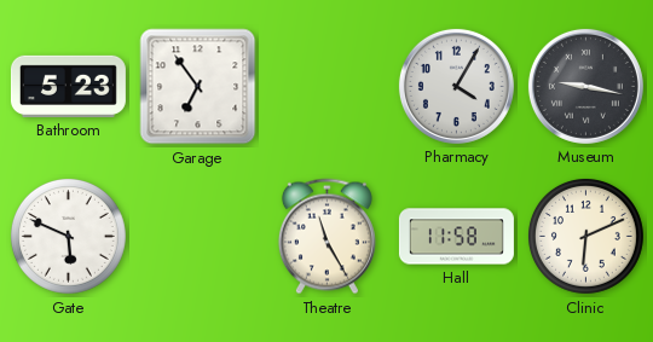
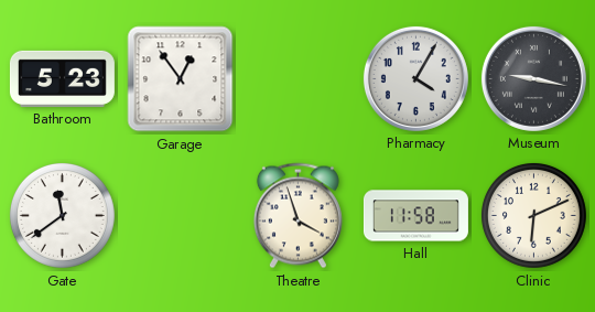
Garage: 6:54 -> 12:54 (181, 79)
Gate: 5:49 -> 11:39 (62, 215)
Theatre: 11:25 -> 3:57 (297, 216)
